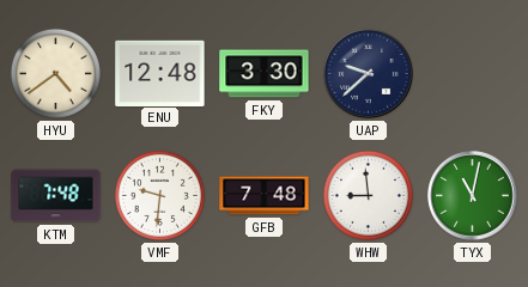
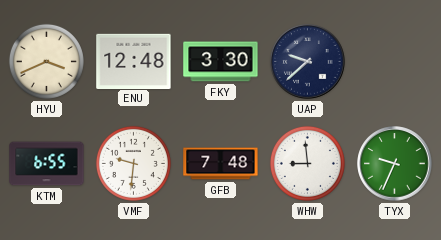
HYU: 4:39 -> 3:41 (46, 61)
KTM: 7:48 -> 6:55 (47, 164)
TYX: 11:02 -> 9:34 (395, 164)
